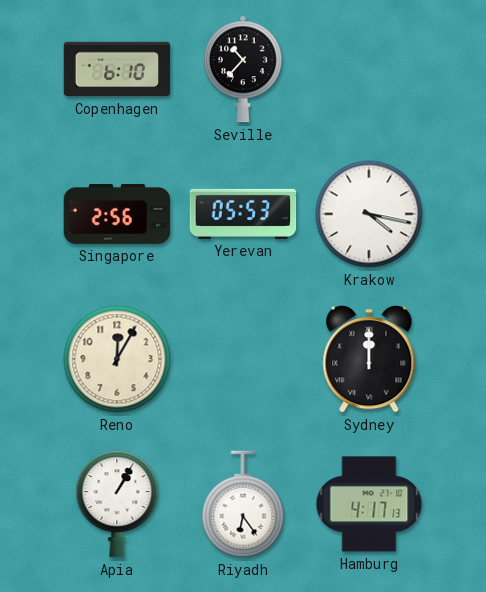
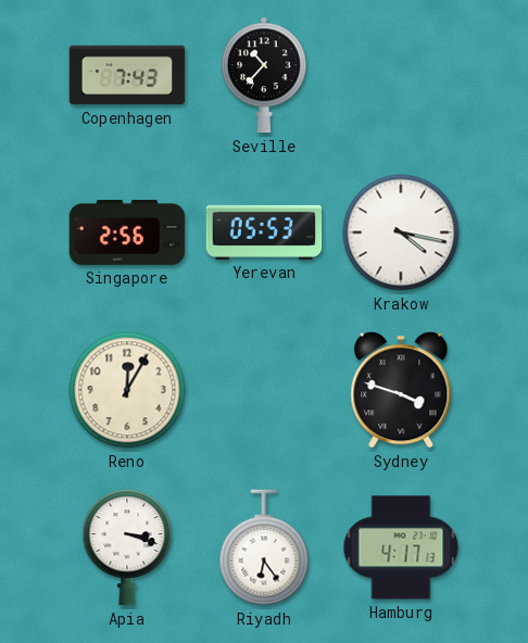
Copenhagen: 6:10 -> 7:43 (127, 75)
Sydney: 12:00 -> 3:48 (401, 390)
Apia: 1:05 -> 3:18 (127, 547)
